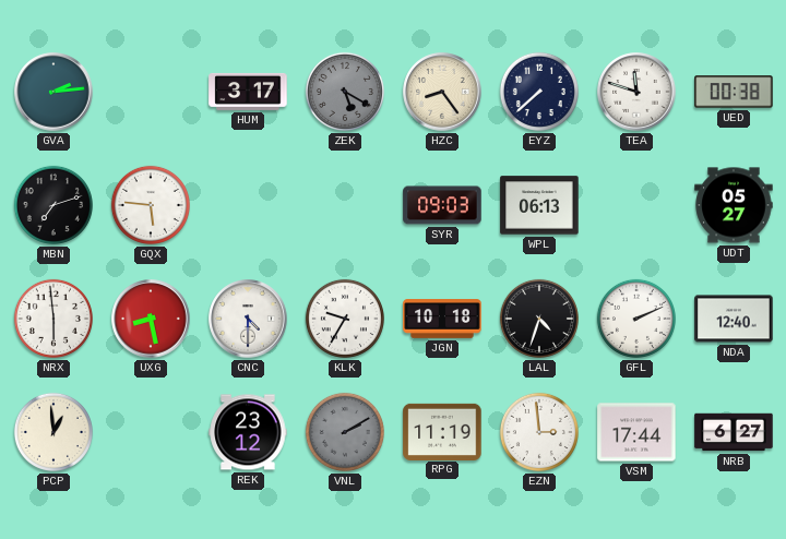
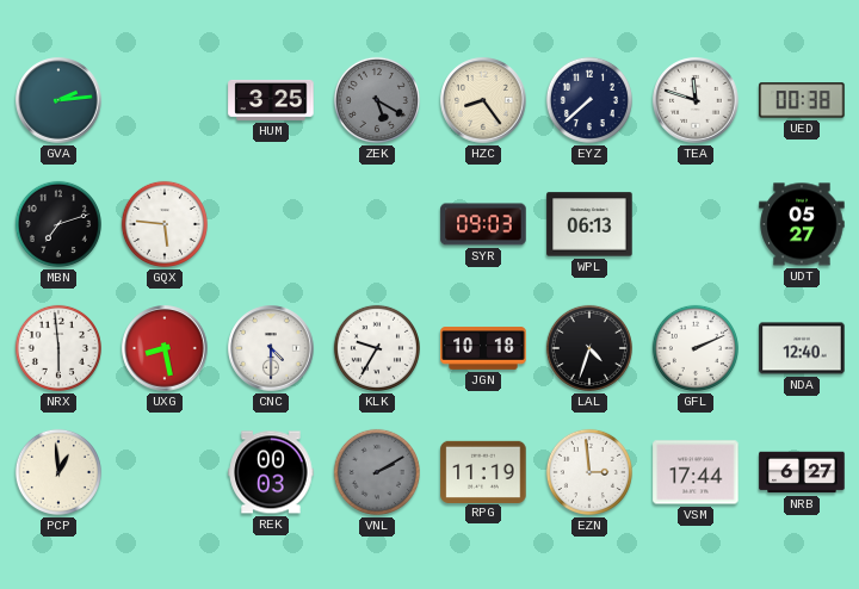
HUM: 3:17 -> 3:25 (271, 100)
REK: 23:12 -> 00:03 (271, 472)
